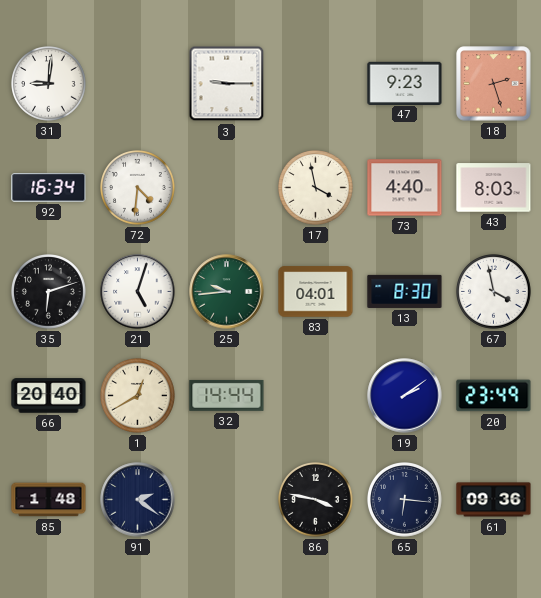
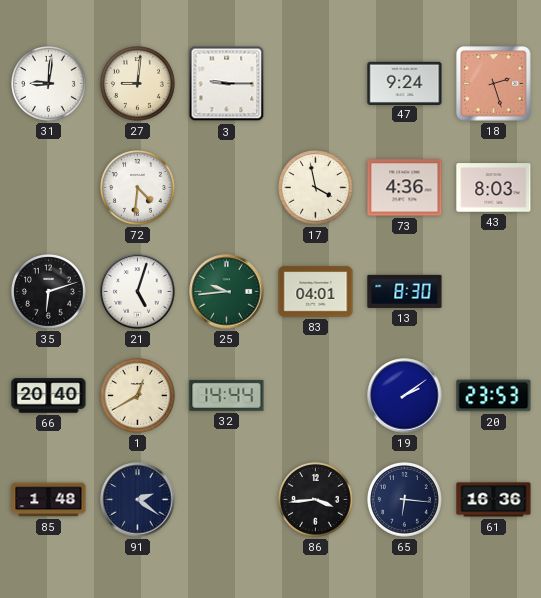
27: none -> 9:01 (138, 84)
47: 9:23 -> 9:24 (405, 83)
92: 16:34 -> none (49, 188)
73: 4:40 -> 4:36 (405, 188)
67: 3:58 -> none (494, 292)
20: 23:49 -> 23:53 (494, 396)
86: 3:47 -> 3:44 (316, 500)
61: 09:36 -> 16:36 (494, 500)
